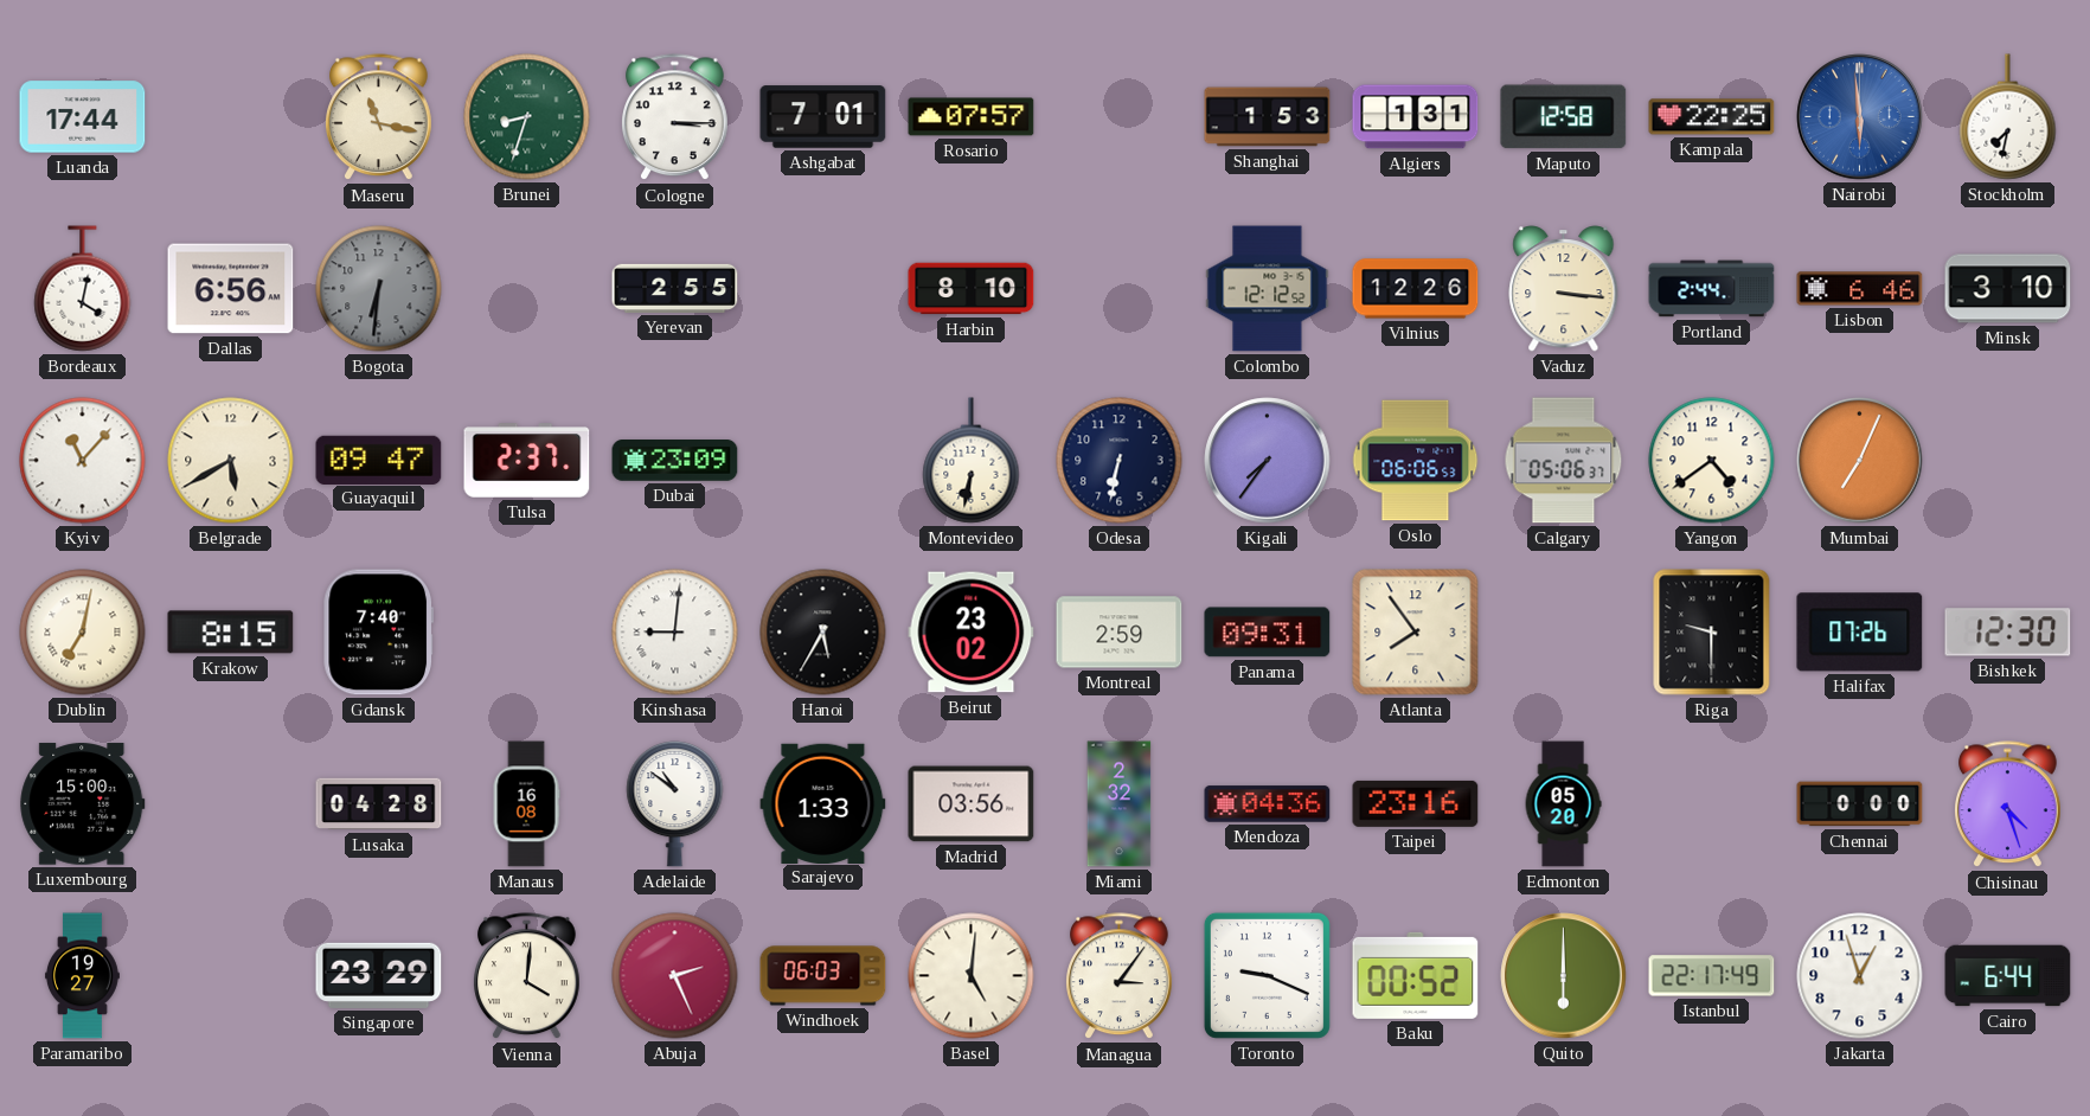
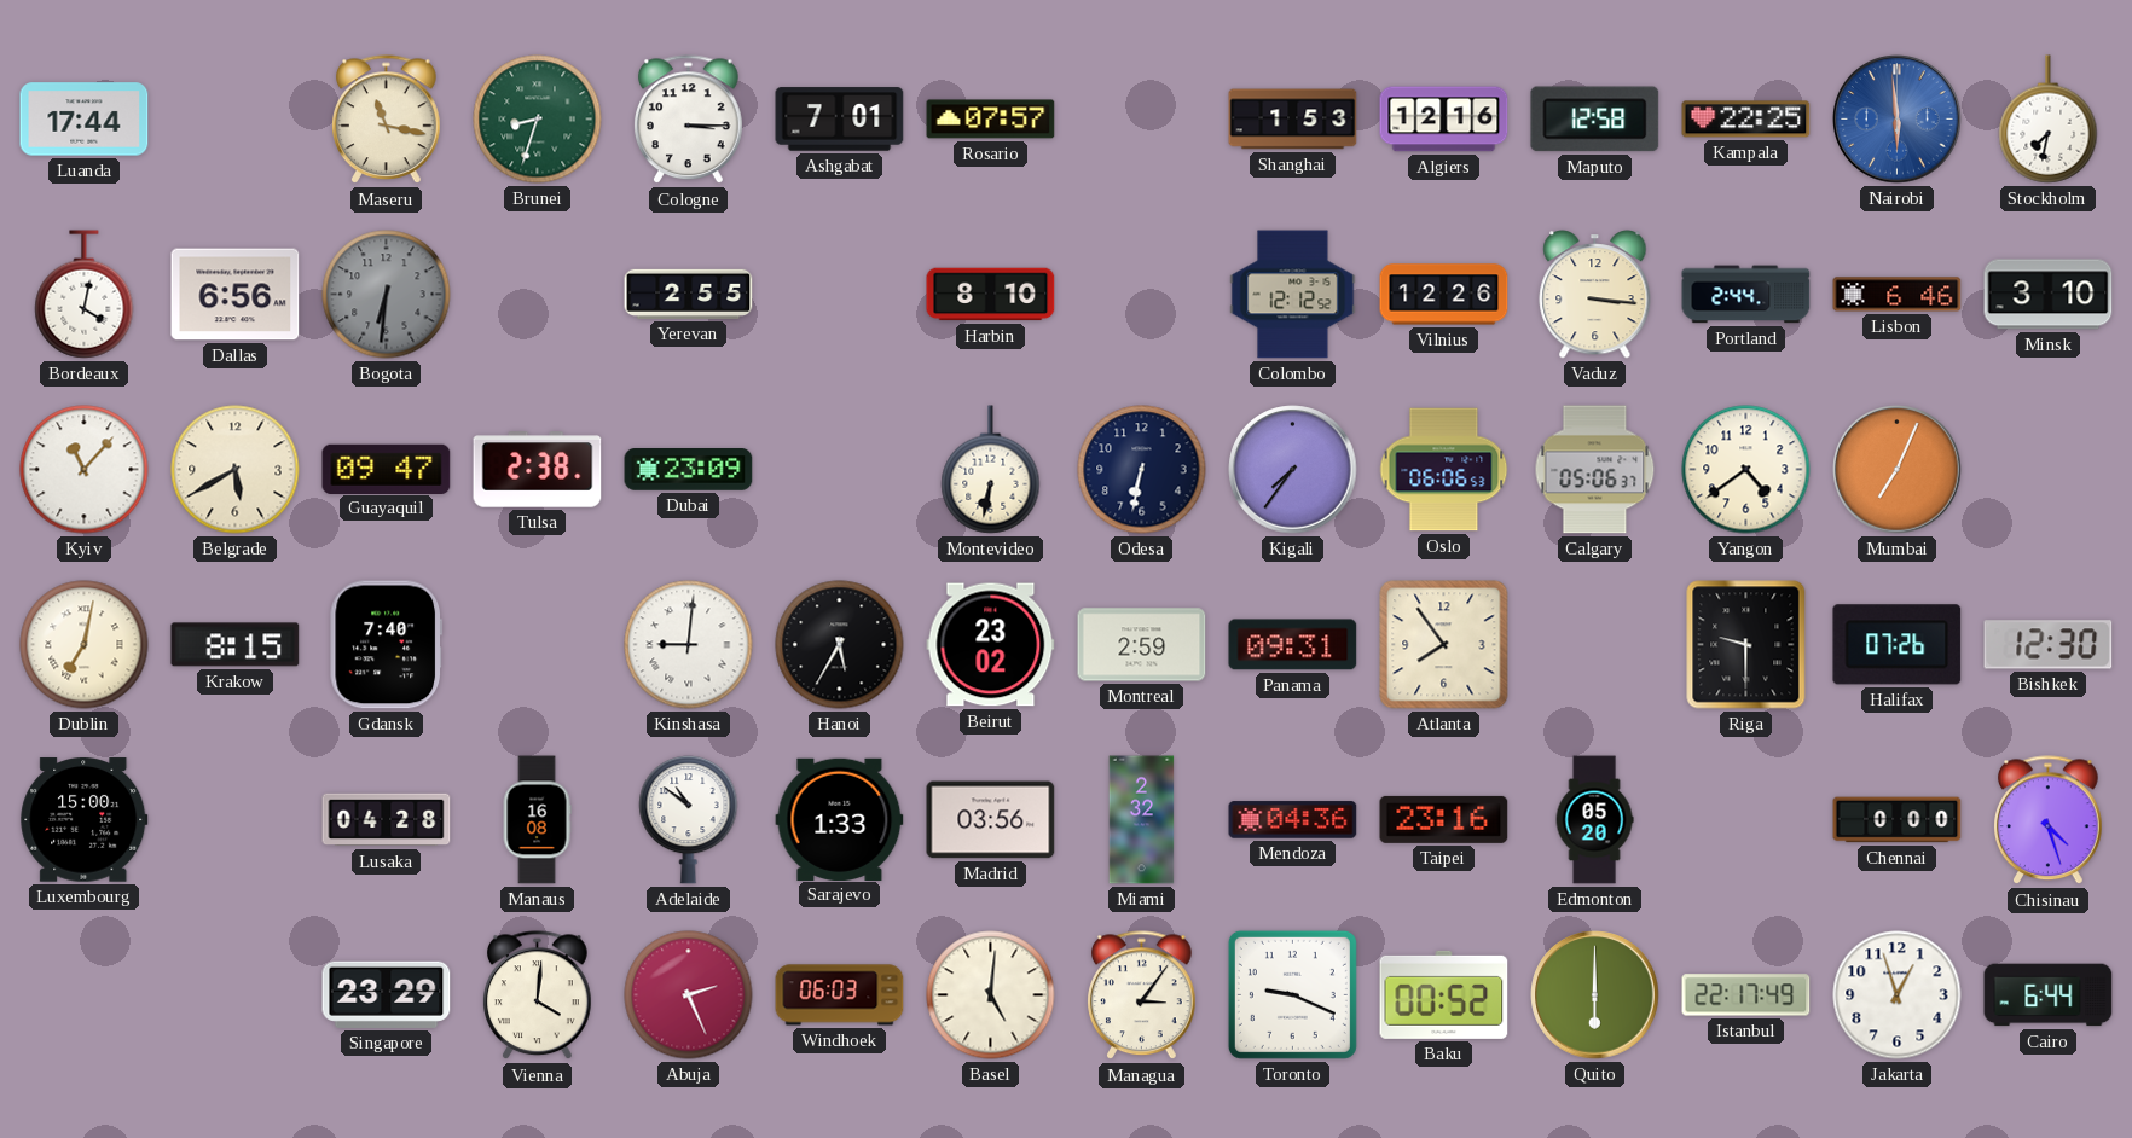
Algiers: 1:31 -> 12:16 (1444, 120)
Tulsa: 2:37 -> 2:38 (538, 470)
Paramaribo: 19:27 -> none (83, 976)
